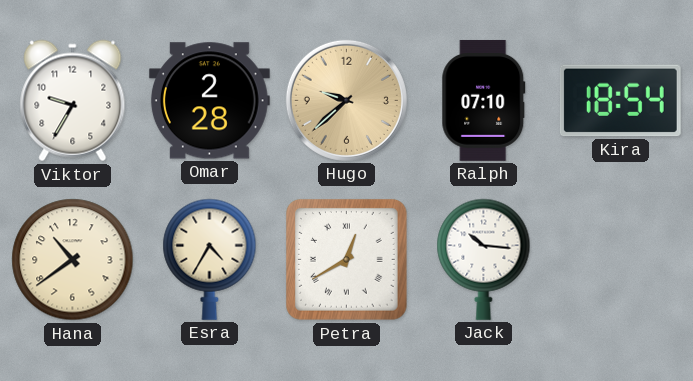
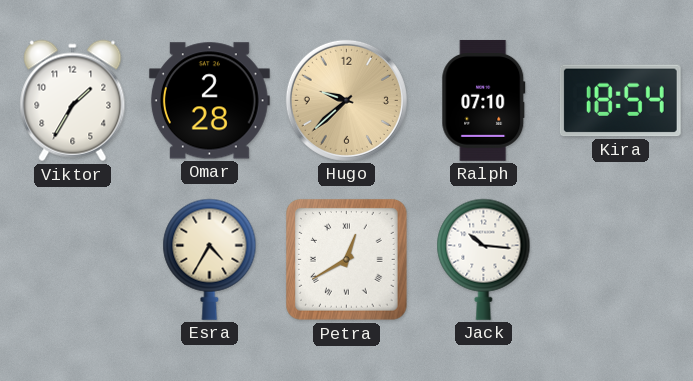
Viktor: 9:35 -> 1:35 (73, 101)
Hana: 10:39 -> none (73, 260)
